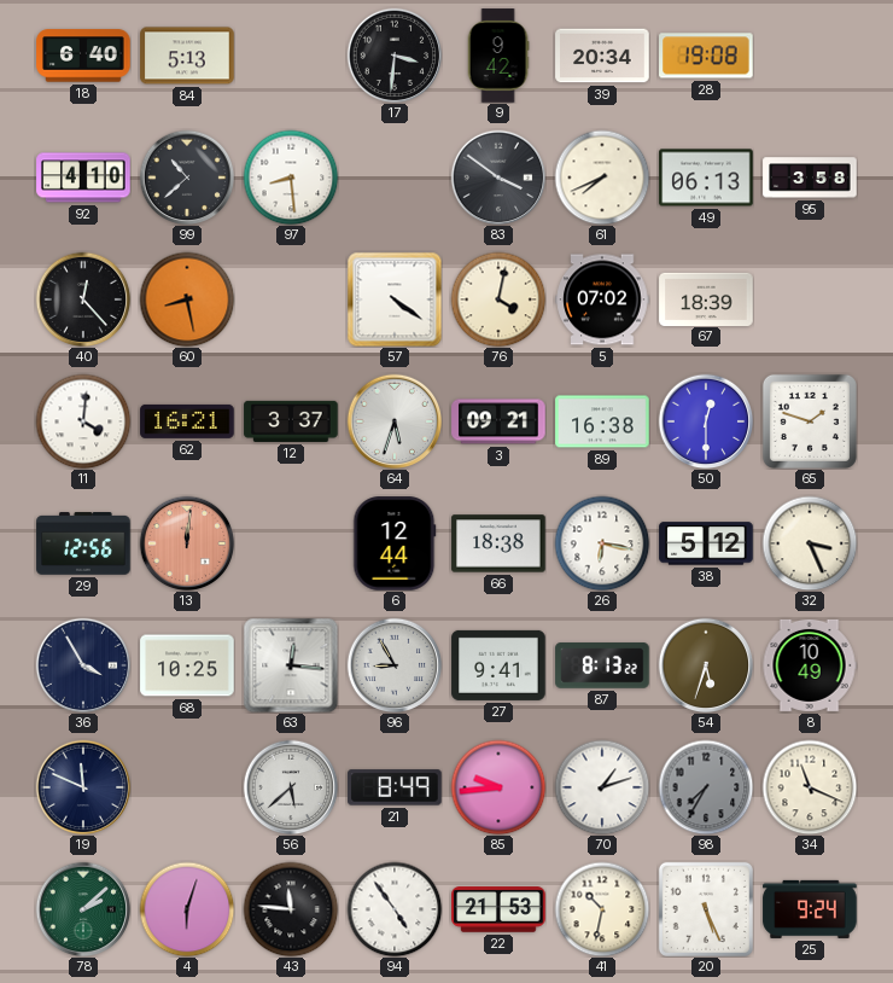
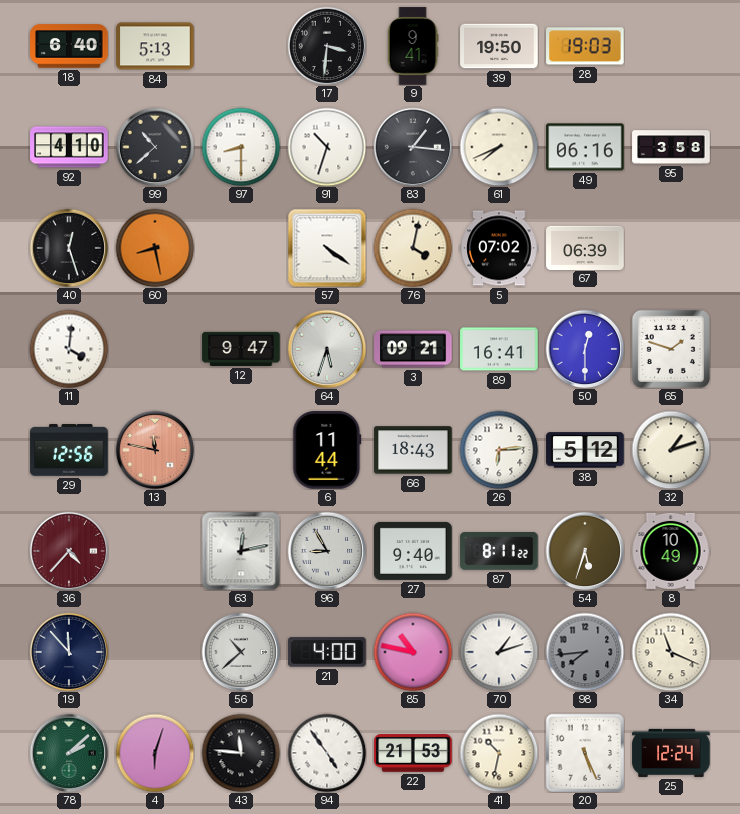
9: 9:42 -> 9:41 (413, 46)
39: 20:34 -> 19:50 (499, 46)
28: 19:08 -> 19:03 (585, 46)
97: 8:29 -> 8:30 (241, 147)
91: none -> 10:33 (327, 147)
83: 3:51 -> 1:16 (413, 147)
49: 06:13 -> 06:16 (585, 147)
40: 12:23 -> 12:27 (69, 248)
67: 18:39 -> 06:39 (585, 247)
62: 16:21 -> none (187, 421)
12: 3:37 -> 9:47 (241, 349)
89: 16:38 -> 16:41 (499, 349)
13: 12:01 -> 11:47 (155, 450)
6: 12:44 -> 11:44 (327, 450)
66: 18:38 -> 18:43 (413, 450)
26: 6:17 -> 6:14 (499, 450)
32: 3:26 -> 1:12 (671, 450)
36: 3:55 -> 4:37 (69, 551)
36 dial: navy -> burgundy (69, 551)
68: 10:25 -> none (187, 665)
63: 12:16 -> 12:13 (241, 551)
27: 9:41 -> 9:40 (413, 551)
87: 8:13 -> 8:11 (499, 551)
19: 11:49 -> 11:53 (69, 652)
56: 5:38 -> 10:38 (241, 652)
21: 8:49 -> 4:00 (327, 652)
85: 9:44 -> 10:47 (413, 652)
98: 7:35 -> 7:44 (585, 652)
25: 9:24 -> 12:24 (671, 753)
